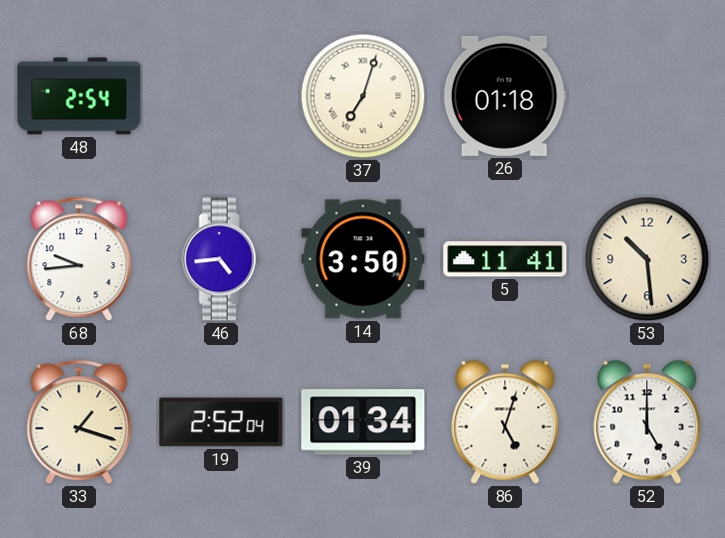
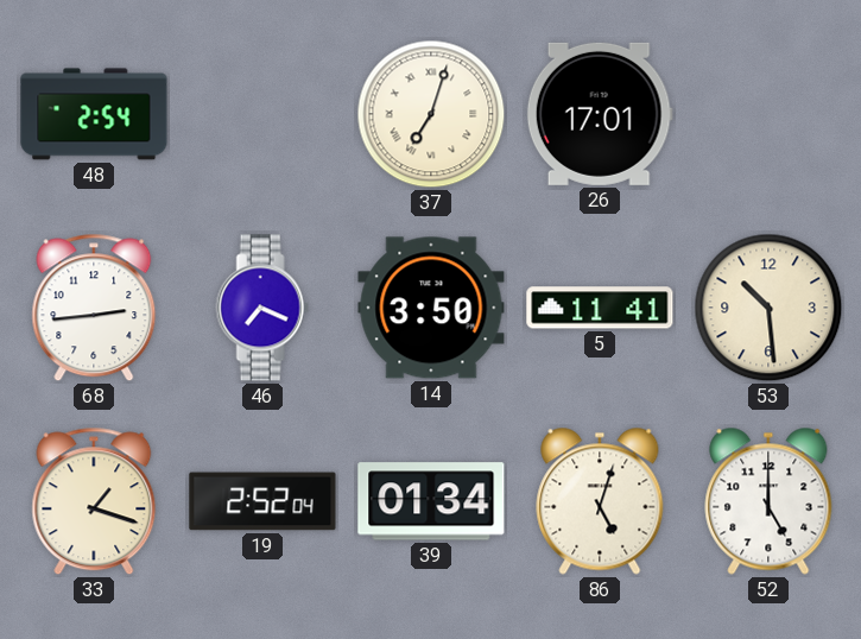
26: 01:18 -> 17:01 (600, 114)
68: 9:44 -> 2:44 (94, 308)
46: 4:44 -> 7:19 (262, 308)
